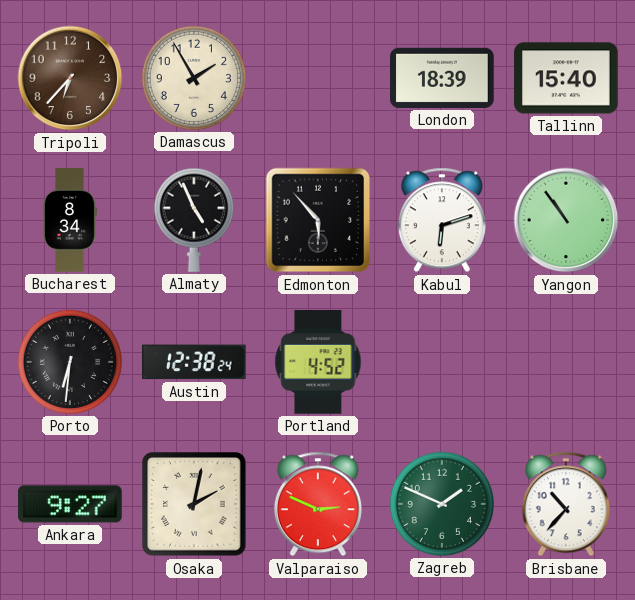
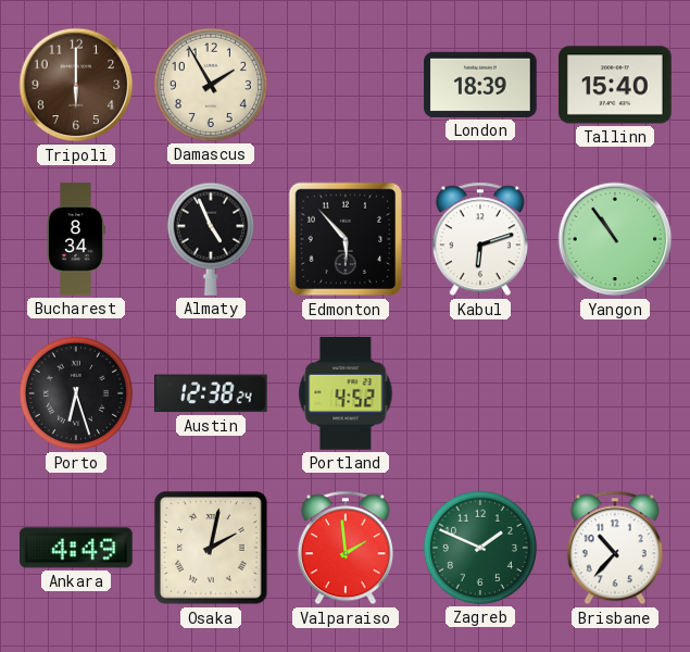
Tripoli: 6:37 -> 6:00 (76, 85)
Porto: 6:31 -> 6:27 (76, 393)
Ankara: 9:27 -> 4:49 (76, 548)
Valparaiso: 2:49 -> 1:59 (346, 548)
